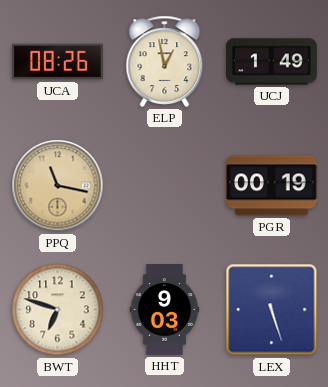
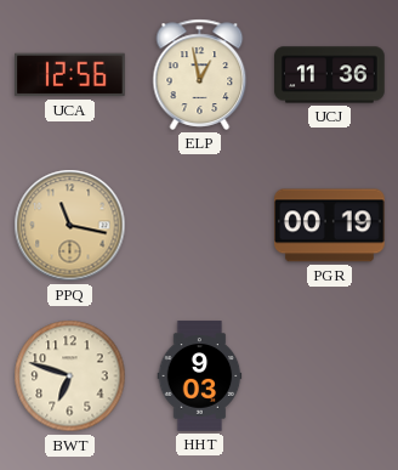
UCA: 08:26 -> 12:56 (70, 75)
UCJ: 1:49 -> 11:36 (330, 75)
LEX: 5:27 -> none (272, 310)
